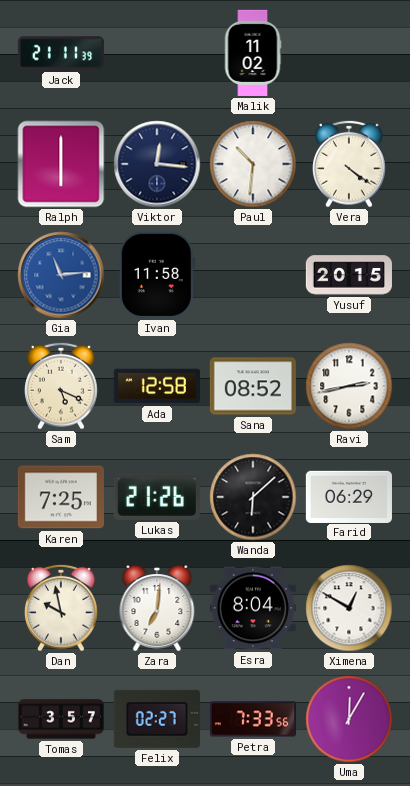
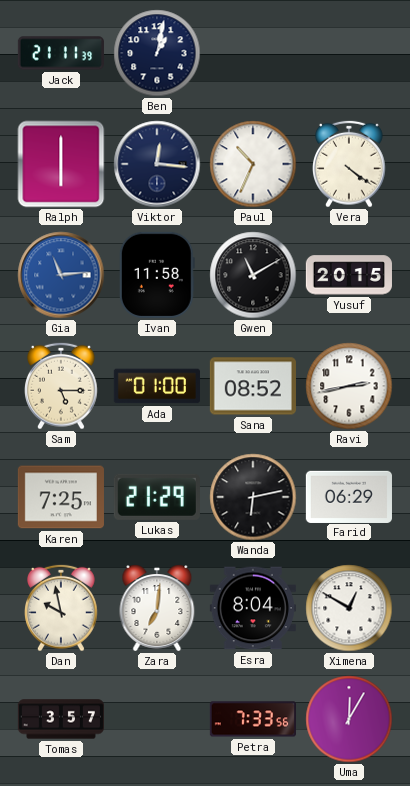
Ben: none -> 1:02 (157, 53)
Malik: 11:02 -> none (253, 53)
Paul: 10:31 -> 10:34 (253, 164)
Gwen: none -> 11:10 (253, 275)
Sam: 5:19 -> 5:15 (62, 386)
Ada: 12:58 -> 01:00 (157, 386)
Lukas: 21:26 -> 21:29 (157, 497)
Wanda: 6:08 -> 6:13 (253, 497)
Felix: 02:27 -> none (157, 719)
